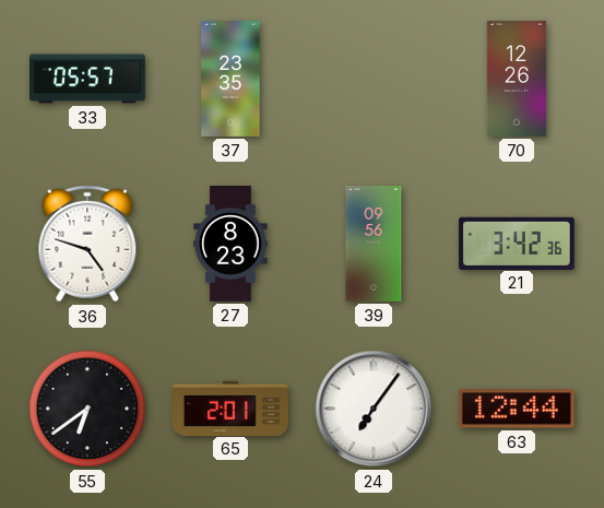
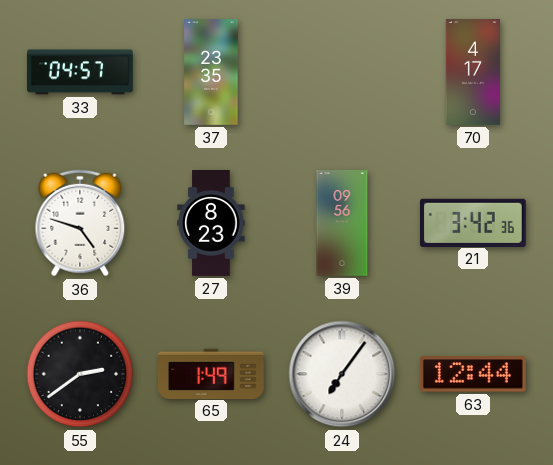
33: 05:57 -> 04:57 (81, 72)
70: 12:26 -> 4:17 (473, 73)
55: 6:39 -> 2:39 (80, 374)
65: 2:01 -> 1:49 (211, 373)
